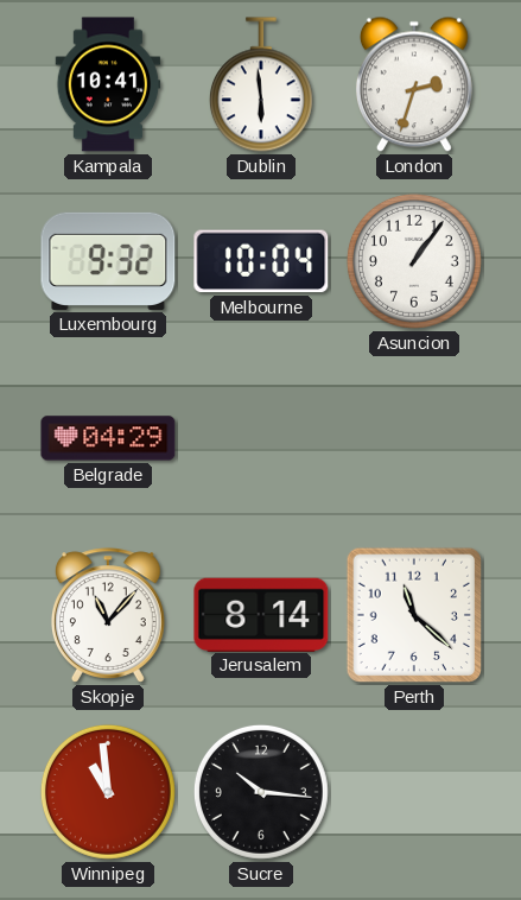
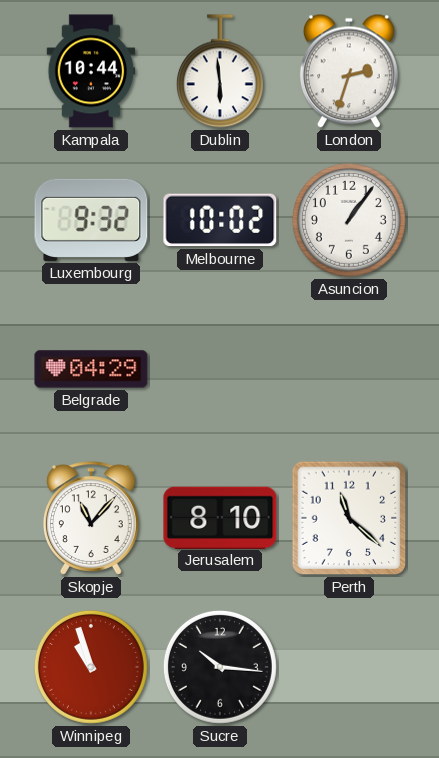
Kampala: 10:41 -> 10:44 (91, 71)
Melbourne: 10:04 -> 10:02 (220, 220)
Jerusalem: 8:14 -> 8:10 (220, 517)
Winnipeg: 10:59 -> 10:57 (91, 667)
